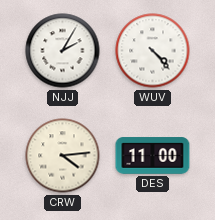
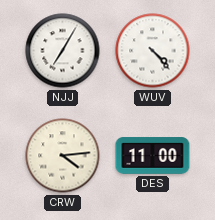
NJJ: 2:05 -> 7:05 (63, 51)
